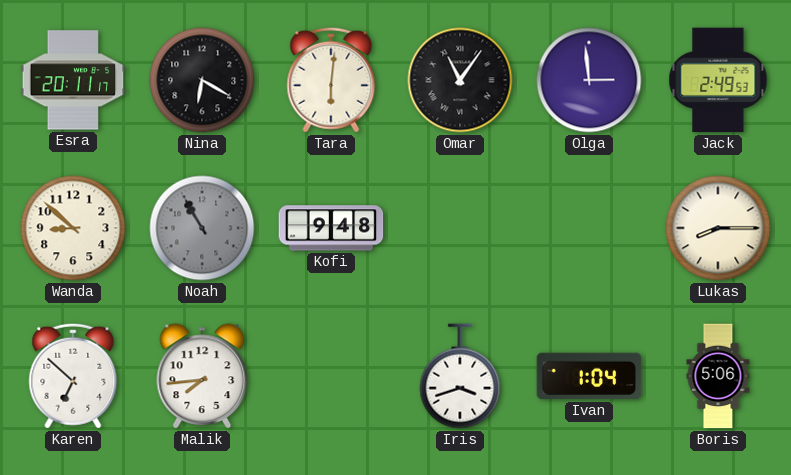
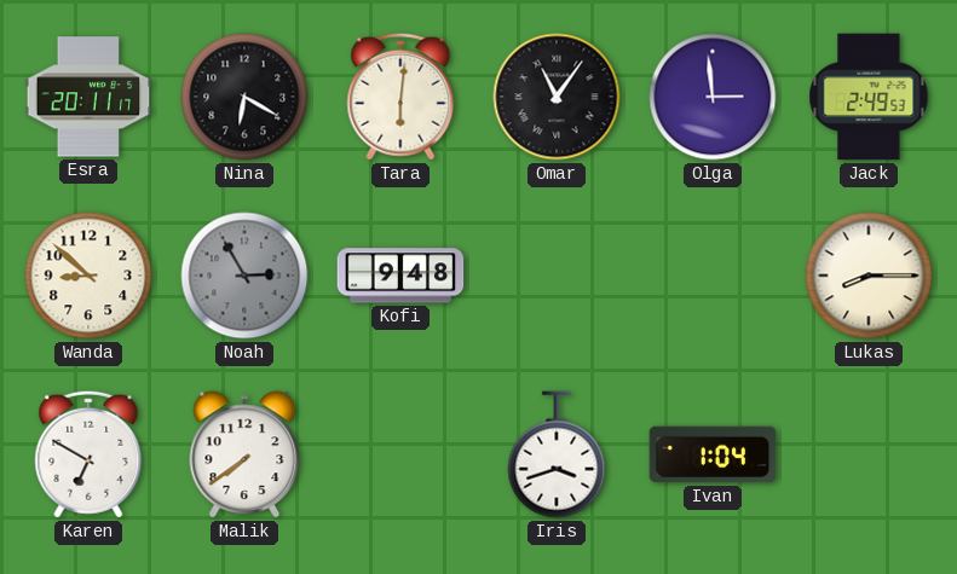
Noah: 10:55 -> 2:55 (244, 276)
Karen: 6:52 -> 6:50 (88, 454)
Malik: 7:44 -> 7:39 (244, 454)
Boris: 5:06 -> none (718, 376)
